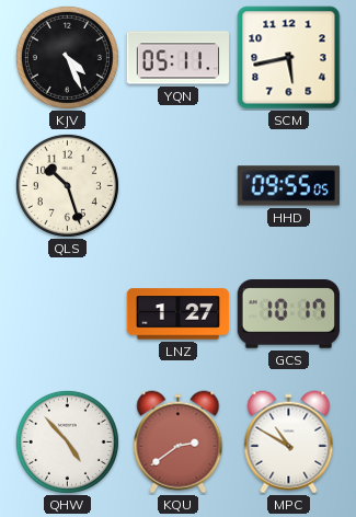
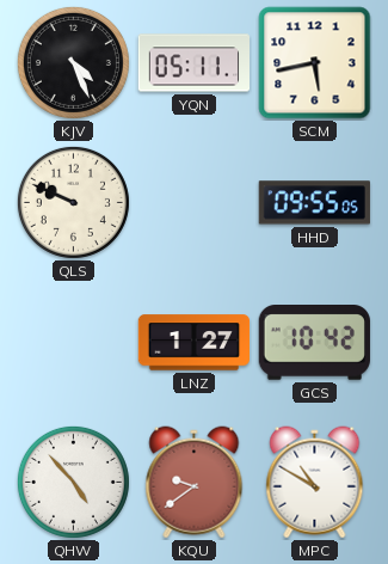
QLS: 10:27 -> 9:49 (73, 202)
GCS: 10:17 -> 10:42 (314, 343)
KQU: 2:39 -> 9:39 (195, 483)
